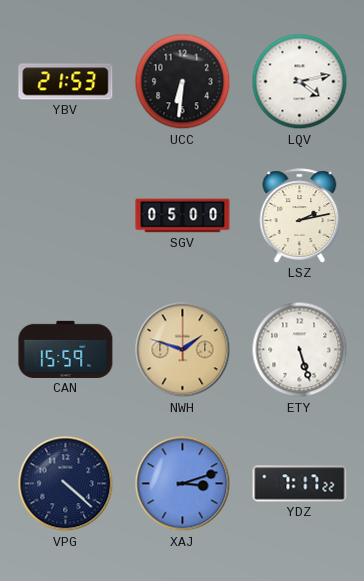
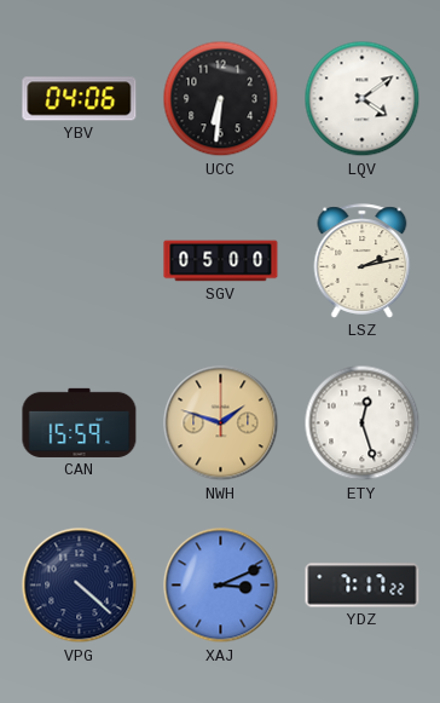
YBV: 21:53 -> 04:06 (80, 99)
LQV: 4:13 -> 4:09 (363, 99)
ETY: 5:27 -> 12:27 (363, 423)
XAJ: 3:12 -> 3:11 (221, 586)
